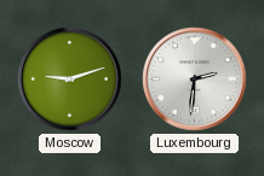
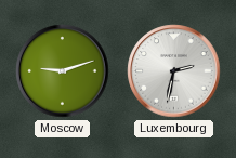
Luxembourg: 2:31 -> 2:32 (174, 71)
